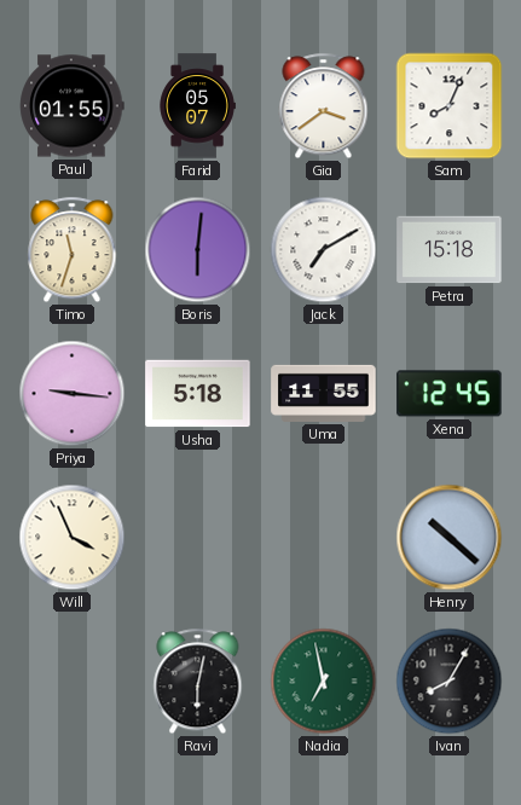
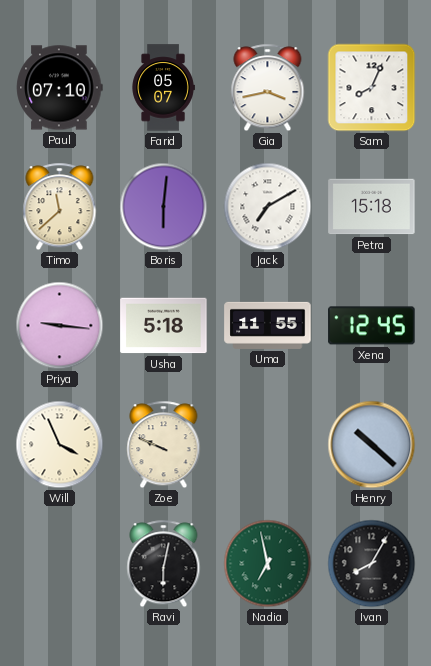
Paul: 01:55 -> 07:10 (60, 88)
Gia: 3:39 -> 3:43 (268, 88)
Timo: 11:33 -> 11:38 (60, 207)
Zoe: none -> 9:49 (164, 445)
